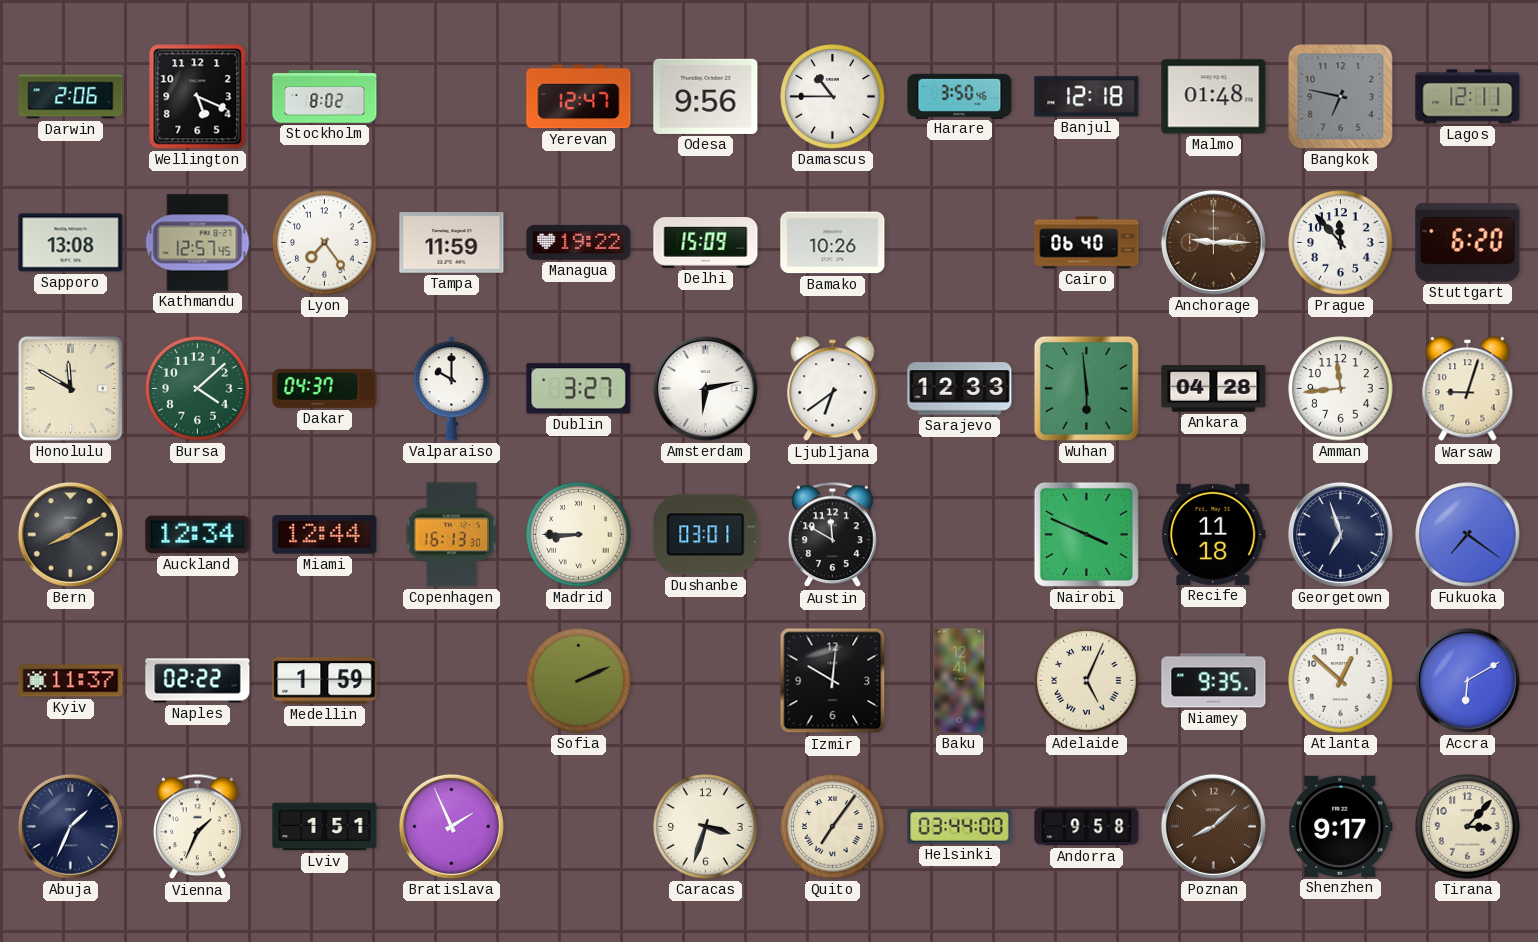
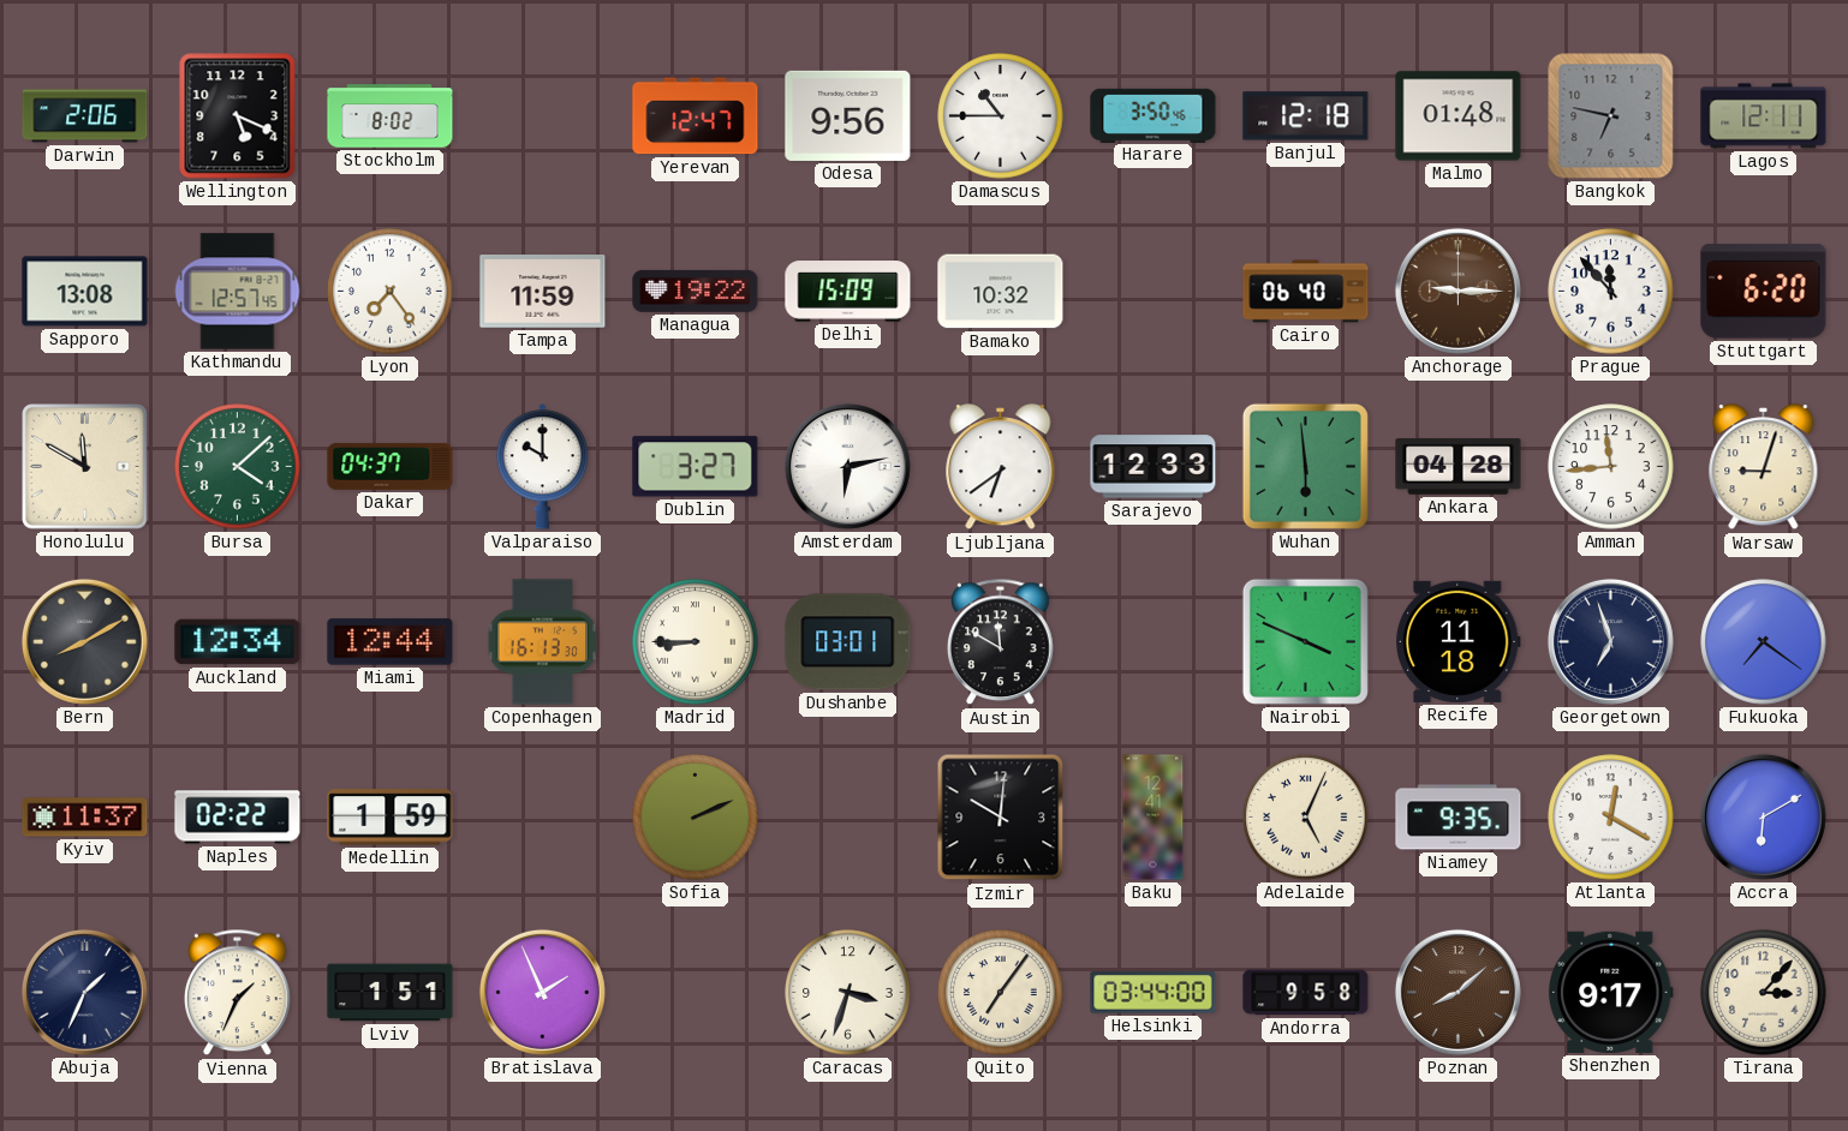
Bamako: 10:26 -> 10:32 (1001, 292)
Atlanta: 12:52 -> 12:20 (1611, 818)
